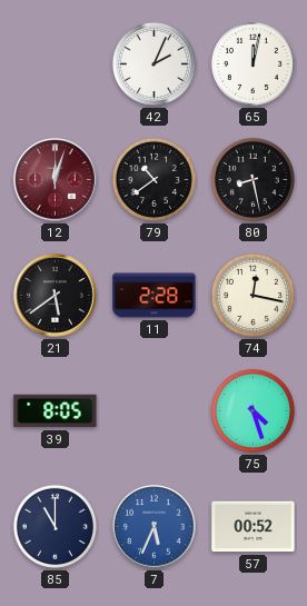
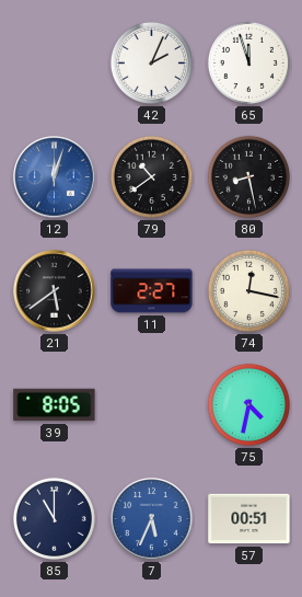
65: 12:02 -> 11:57 (248, 62)
12 dial: burgundy -> blue (55, 177)
11: 2:28 -> 2:27 (152, 291)
75: 4:27 -> 4:32 (248, 404)
57: 00:52 -> 00:51 (249, 519)
